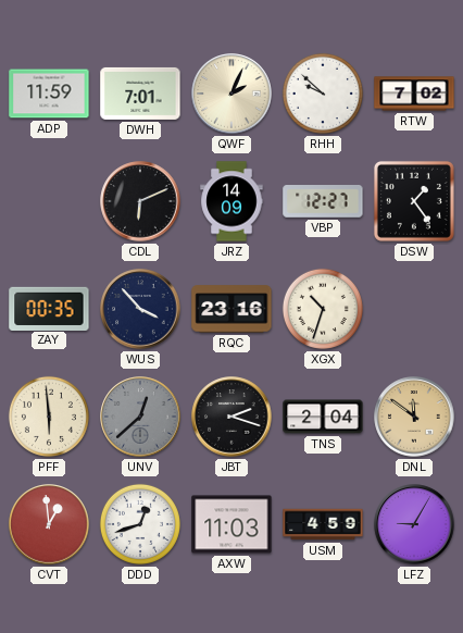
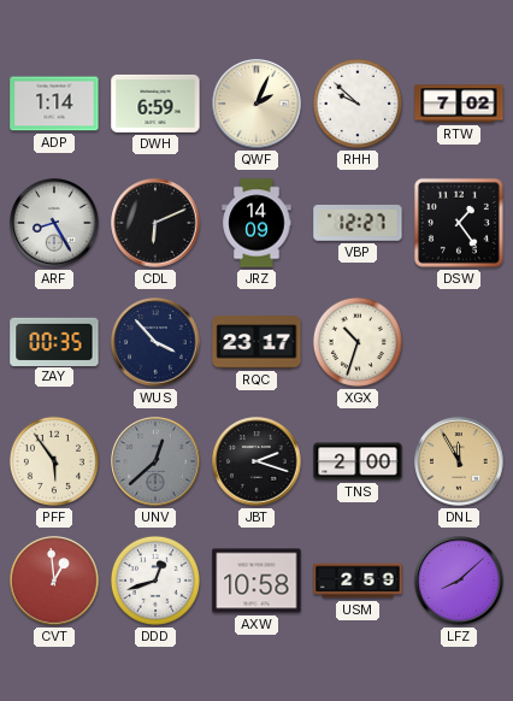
ADP: 11:59 -> 1:14 (54, 104)
DWH: 7:01 -> 6:59 (155, 104)
ARF: none -> 8:25 (54, 223)
RQC: 23:16 -> 23:17 (256, 342)
PFF: 5:59 -> 5:54 (54, 461)
TNS: 2:04 -> 2:00 (358, 461)
DNL: 11:51 -> 11:55 (459, 461)
AXW: 11:03 -> 10:58 (256, 581)
USM: 4:59 -> 2:59 (358, 581)
LFZ: 9:05 -> 8:08 (459, 581)
